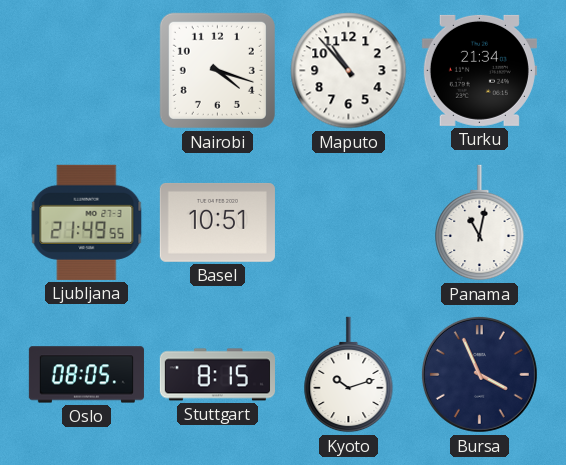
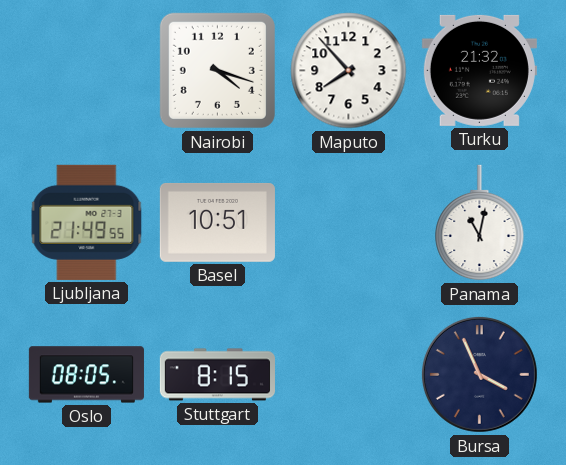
Maputo: 10:53 -> 7:53 (349, 71)
Turku: 21:34 -> 21:32 (479, 70)
Kyoto: 10:12 -> none (349, 375)
